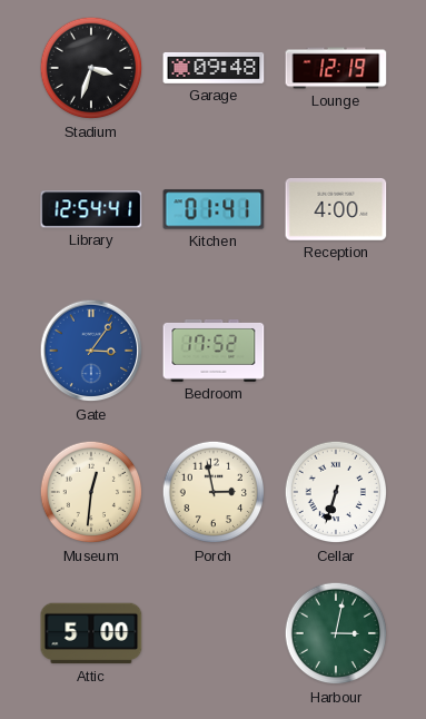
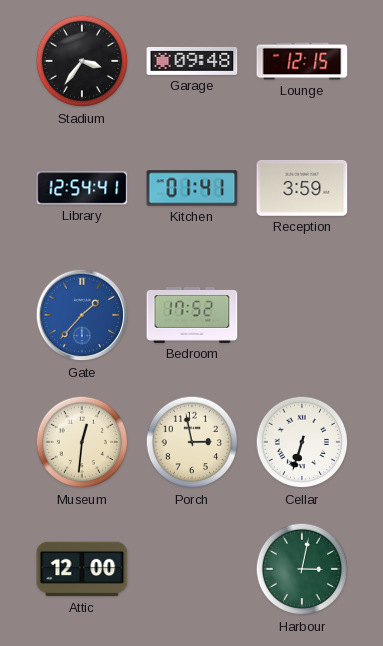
Stadium: 3:33 -> 3:36 (82, 61)
Lounge: 12:19 -> 12:15 (302, 61)
Reception: 4:00 -> 3:59 (302, 188)
Gate: 3:06 -> 1:37 (82, 315)
Attic: 5:00 -> 12:00 (82, 569)
